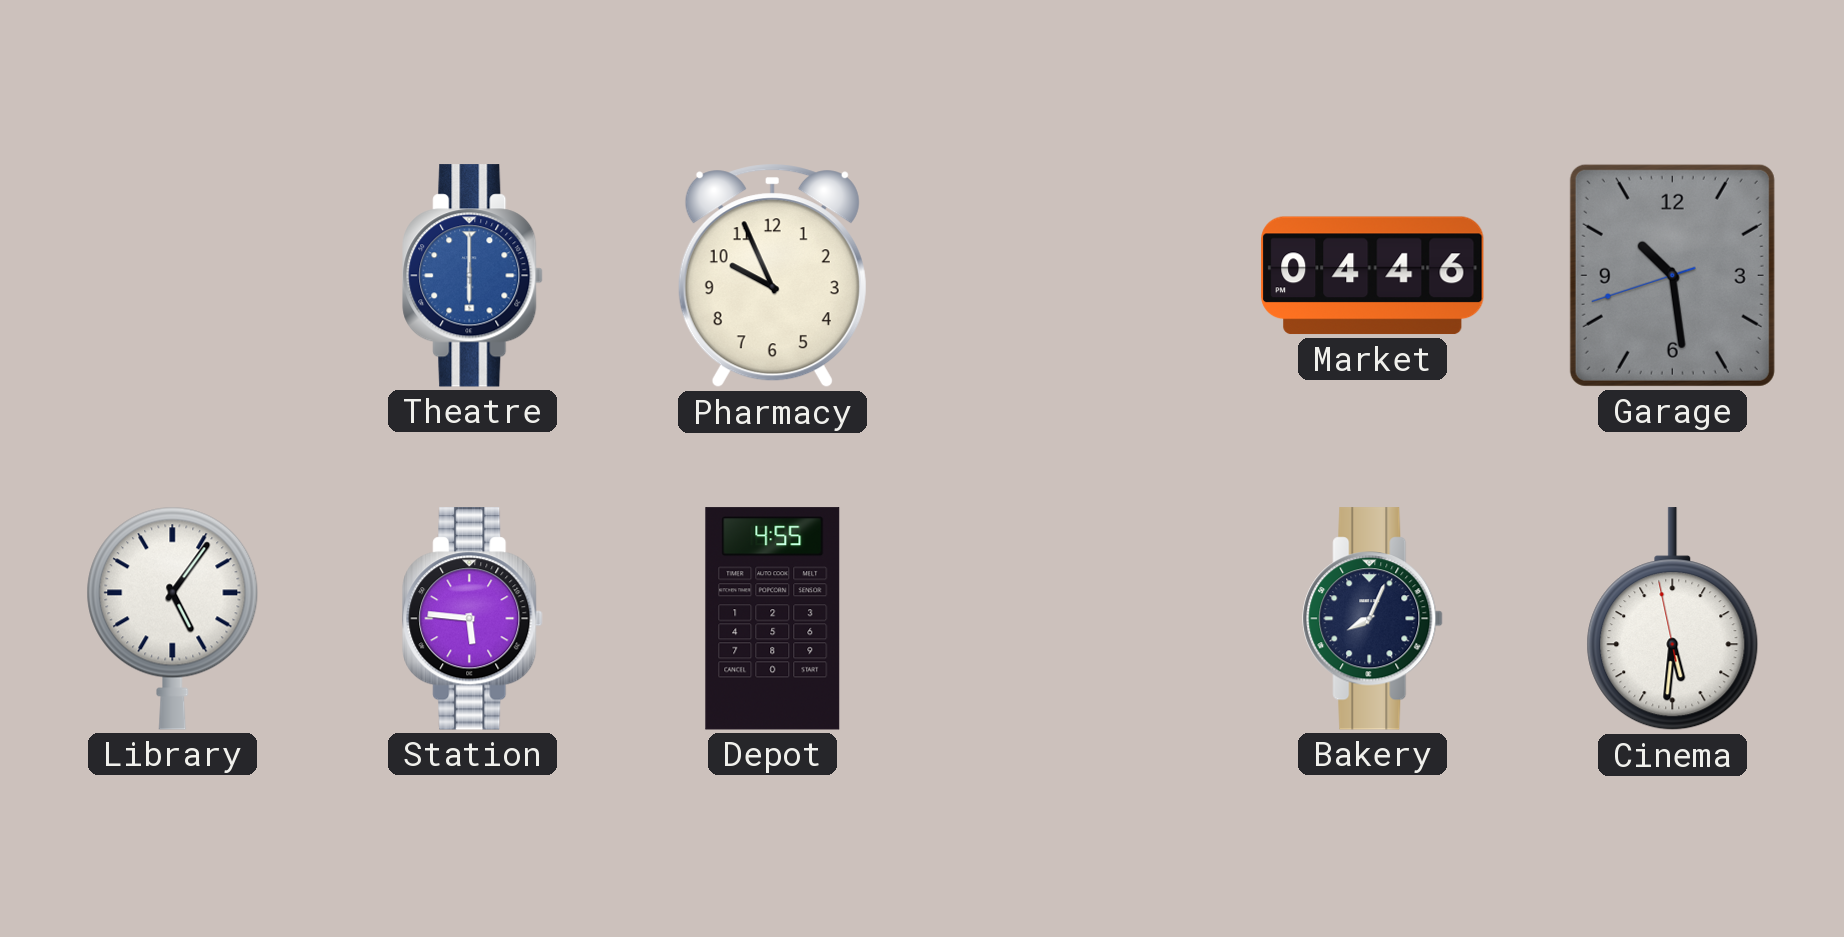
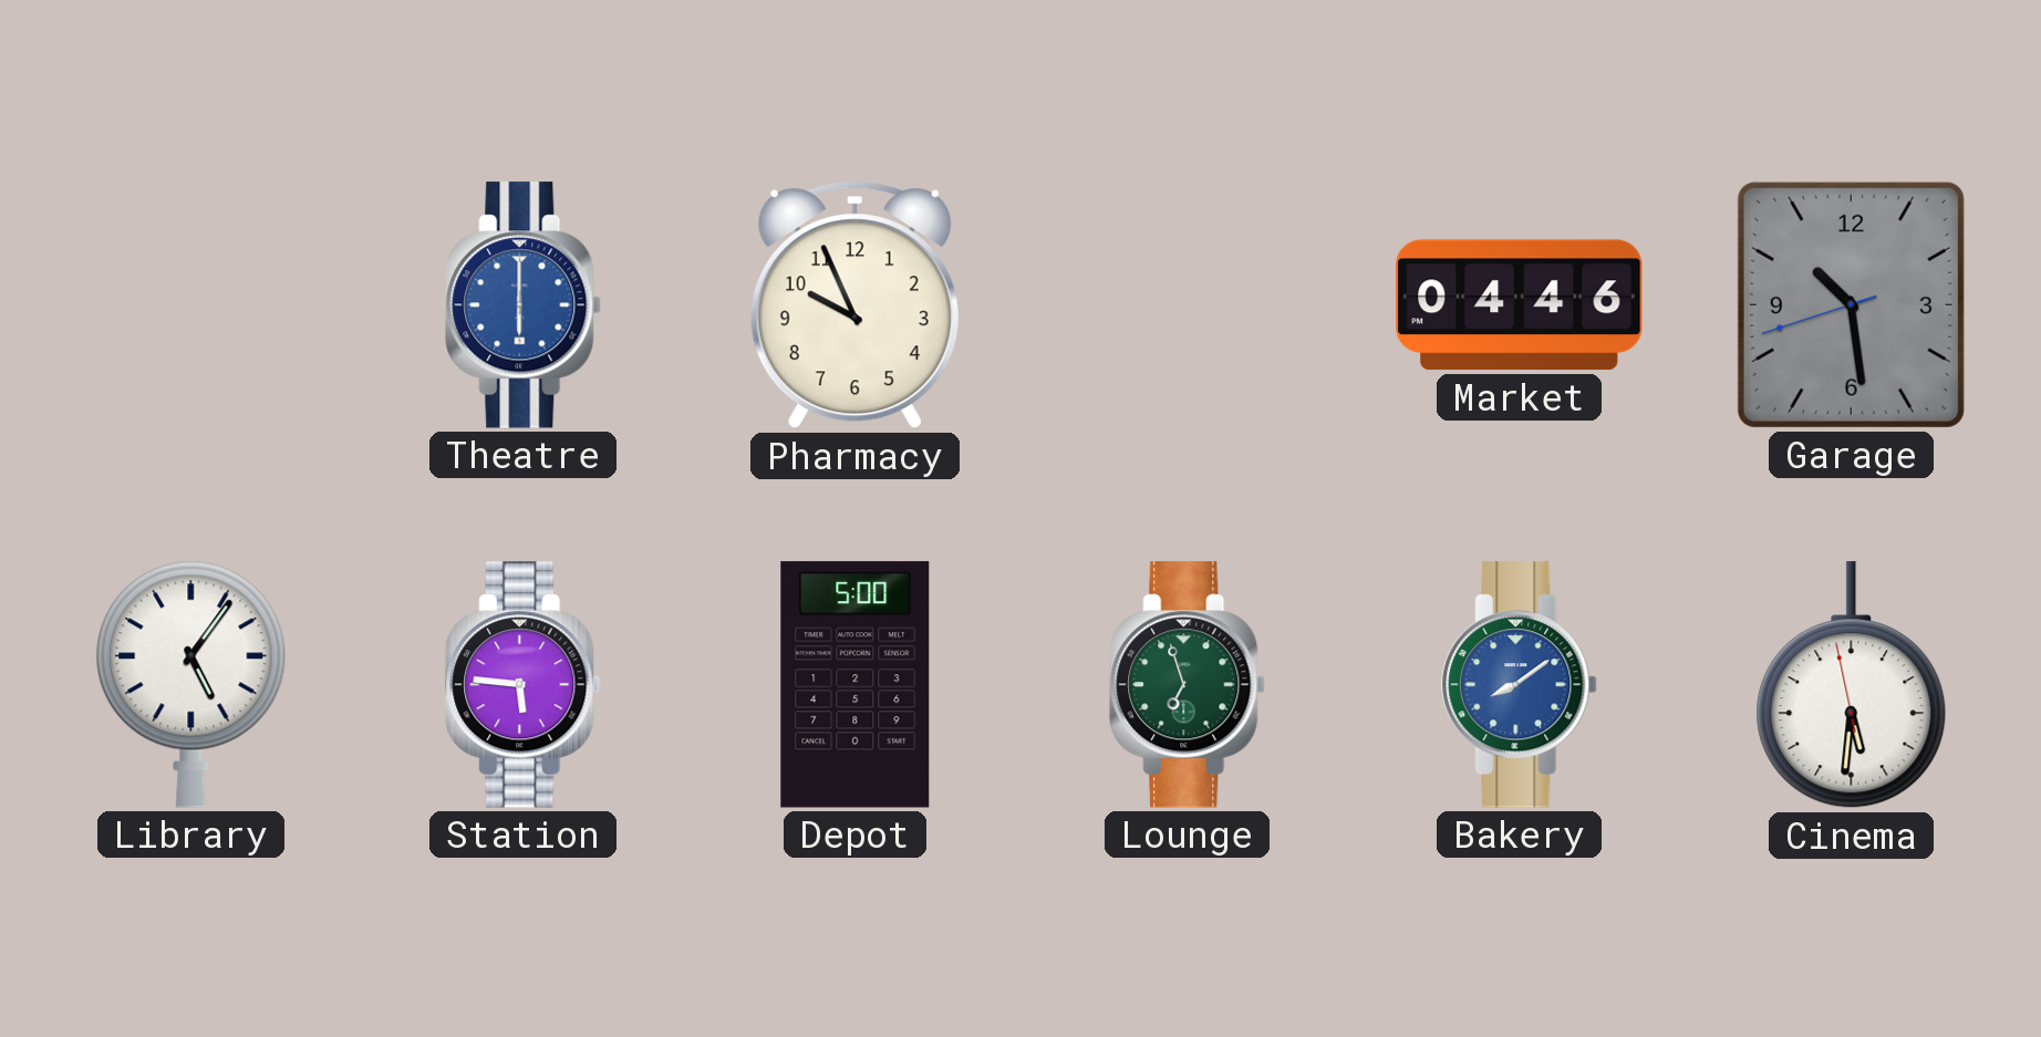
Depot: 4:55 -> 5:00 (856, 685)
Lounge: none -> 6:57 (1188, 685)
Bakery: 8:04 -> 8:09 (1520, 685)
Bakery dial: navy -> blue (1520, 685)
